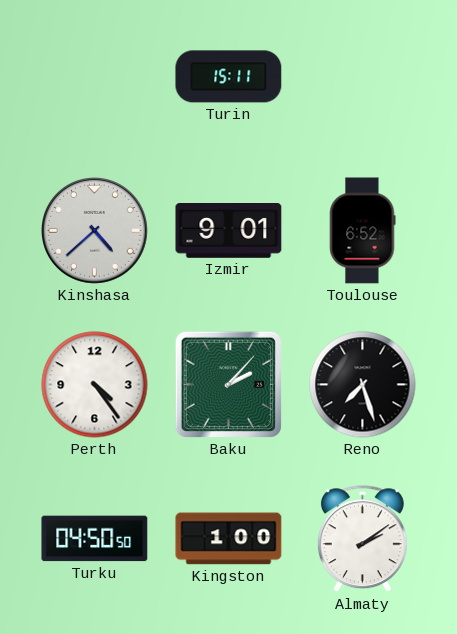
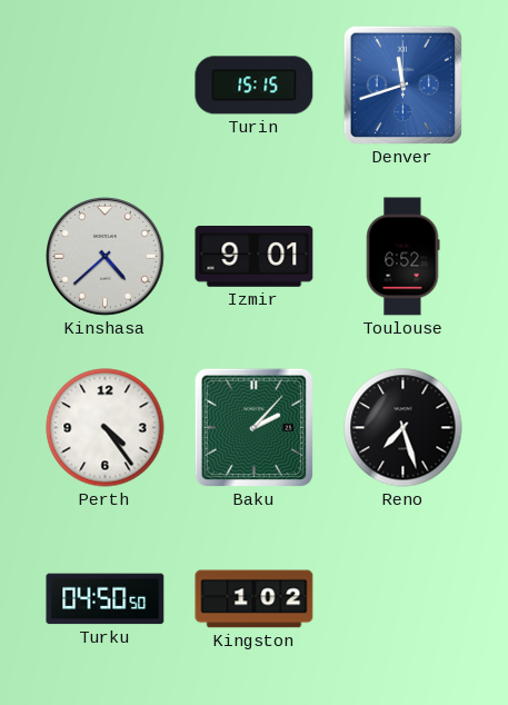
Turin: 15:11 -> 15:15 (255, 86)
Denver: none -> 11:42 (402, 85)
Kingston: 1:00 -> 1:02 (255, 599)
Almaty: 2:09 -> none (362, 539)
